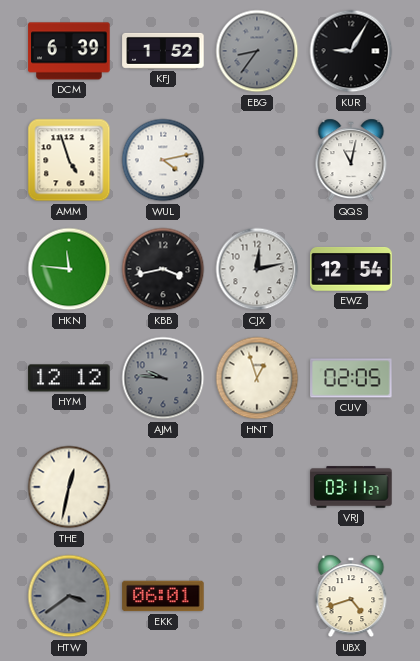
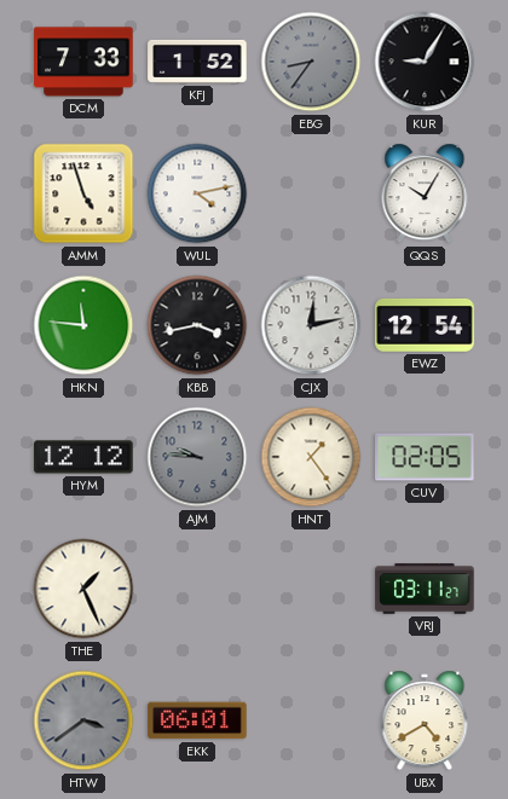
DCM: 6:39 -> 7:33 (83, 62)
QQS: 11:02 -> 10:05 (425, 193)
HNT: 12:57 -> 1:24 (311, 457)
THE: 12:32 -> 1:26 (83, 589)
UBX: 4:42 -> 4:40 (425, 720)
